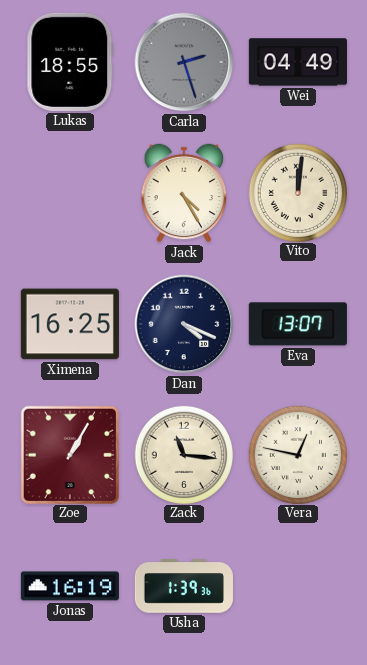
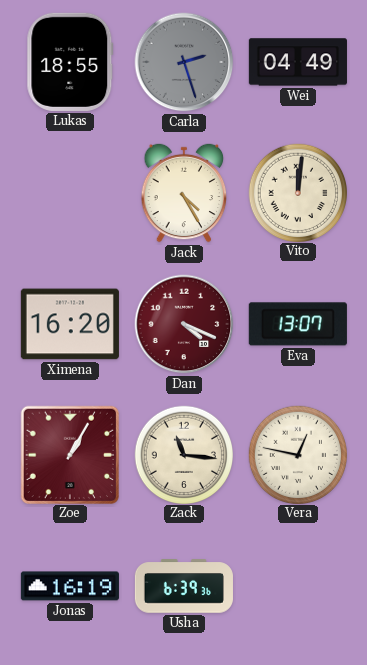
Ximena: 16:25 -> 16:20 (70, 324)
Dan dial: navy -> burgundy (184, 324)
Usha: 1:39 -> 6:39 (183, 586)
